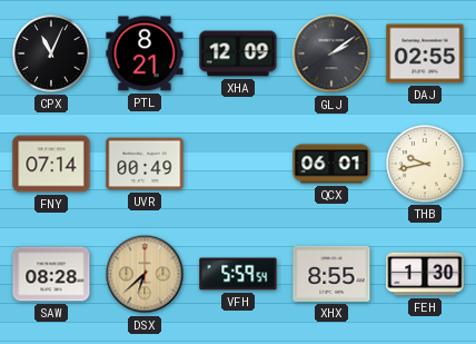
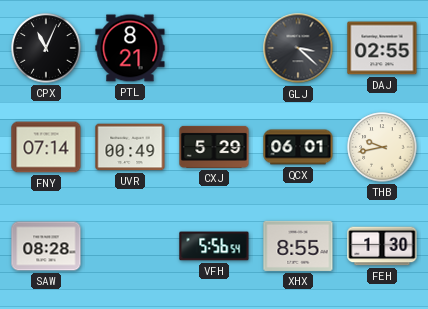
XHA: 12:09 -> none (238, 53)
GLJ: 2:09 -> 3:22 (298, 48)
CXJ: none -> 5:29 (214, 147)
DSX: 6:38 -> none (145, 274)
VFH: 5:59 -> 5:56 (214, 246)
